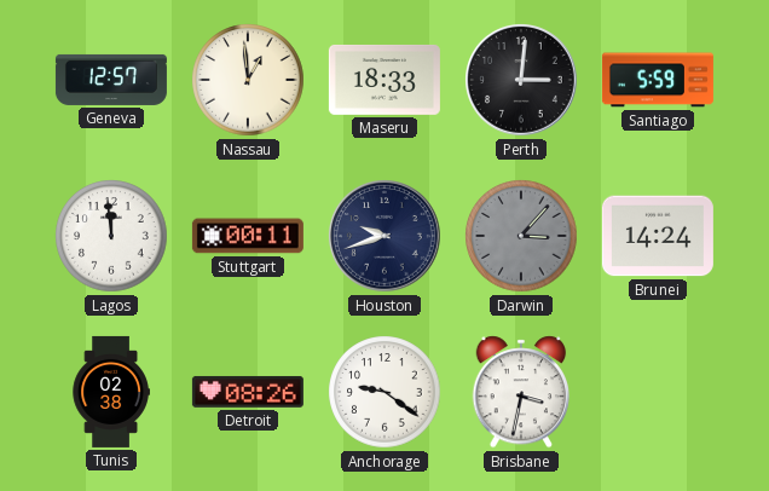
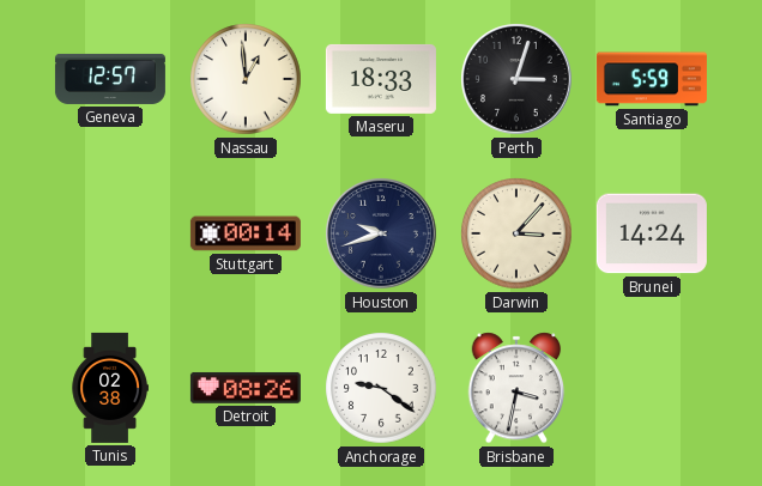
Perth: 3:01 -> 3:03 (518, 80)
Lagos: 11:59 -> none (111, 236)
Stuttgart: 00:11 -> 00:14 (246, 233)
Darwin dial: grey -> cream (516, 233)
